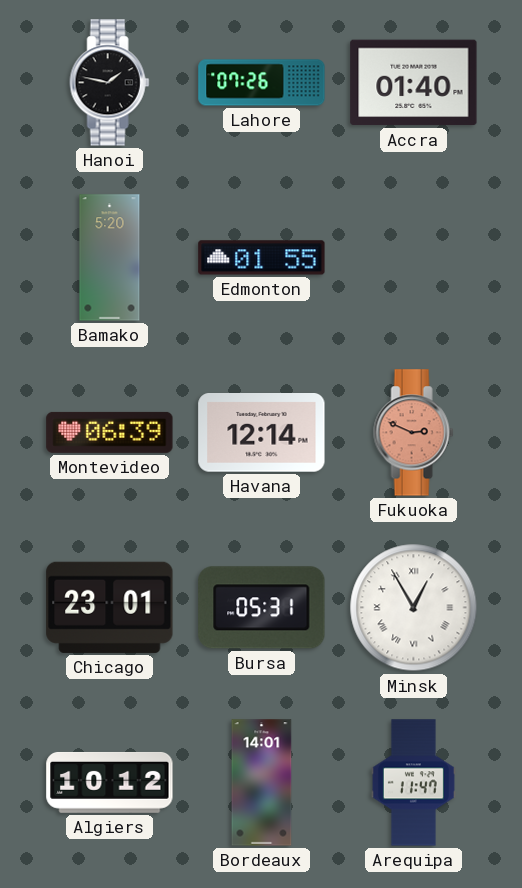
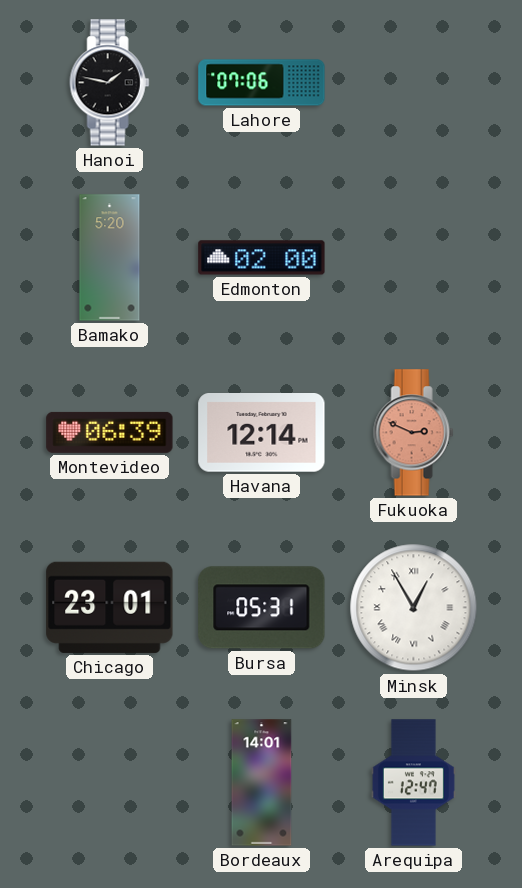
Lahore: 07:26 -> 07:06 (262, 83)
Accra: 01:40 -> none (414, 83)
Edmonton: 01:55 -> 02:00 (262, 258)
Algiers: 10:12 -> none (110, 782)
Arequipa: 11:47 -> 12:47 (413, 783)
